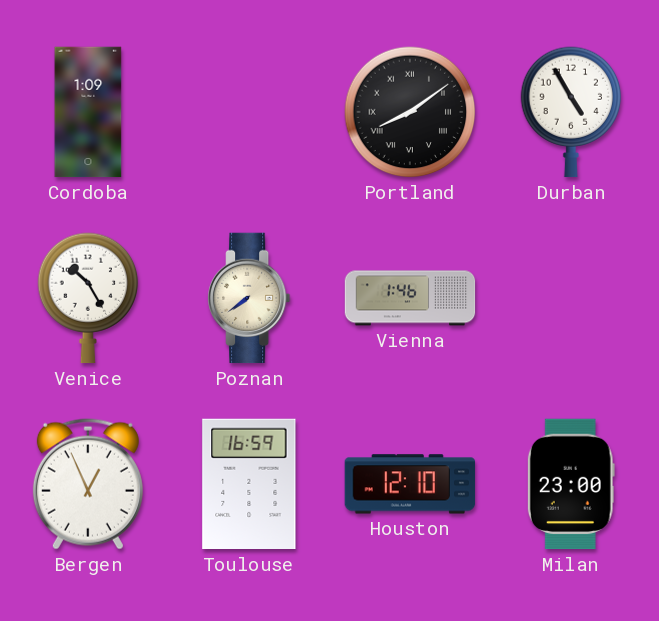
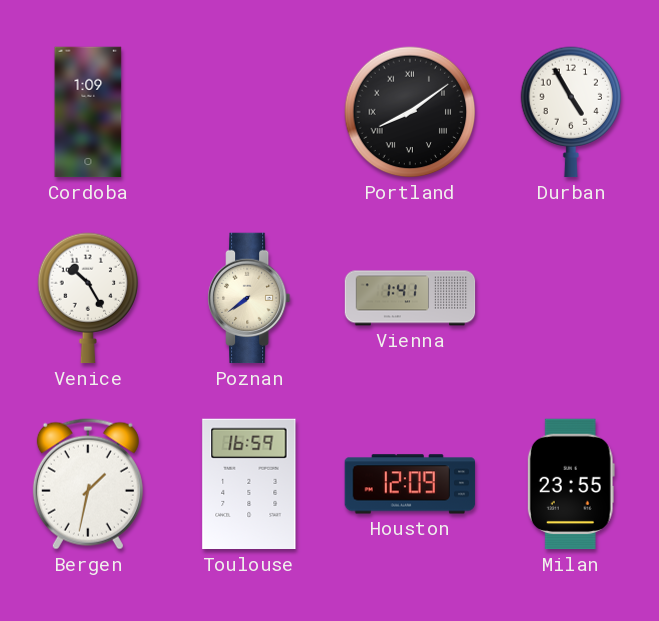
Vienna: 1:46 -> 1:41 (410, 298)
Bergen: 12:56 -> 1:32 (88, 484)
Houston: 12:10 -> 12:09 (410, 484)
Milan: 23:00 -> 23:55 (571, 484)
